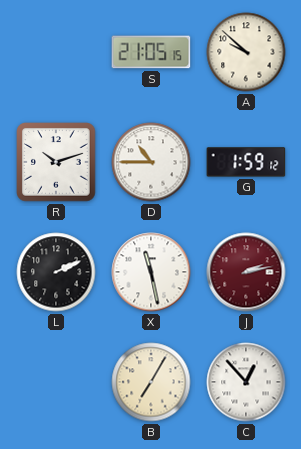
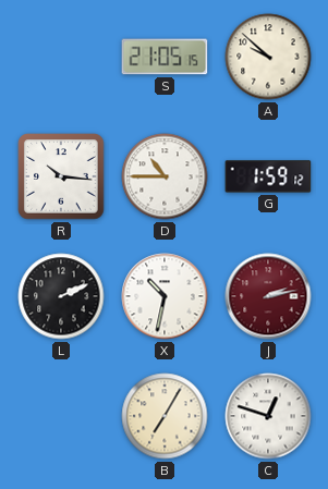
R: 10:12 -> 10:16 (61, 176)
X: 11:28 -> 10:32 (165, 296)
C: 12:53 -> 12:48 (268, 416)
